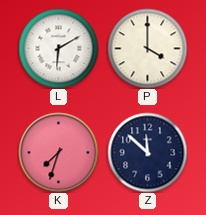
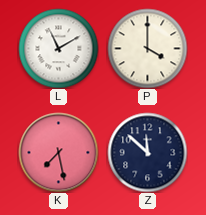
L: 6:10 -> 11:10 (58, 48)
K: 7:33 -> 7:28 (58, 152)
